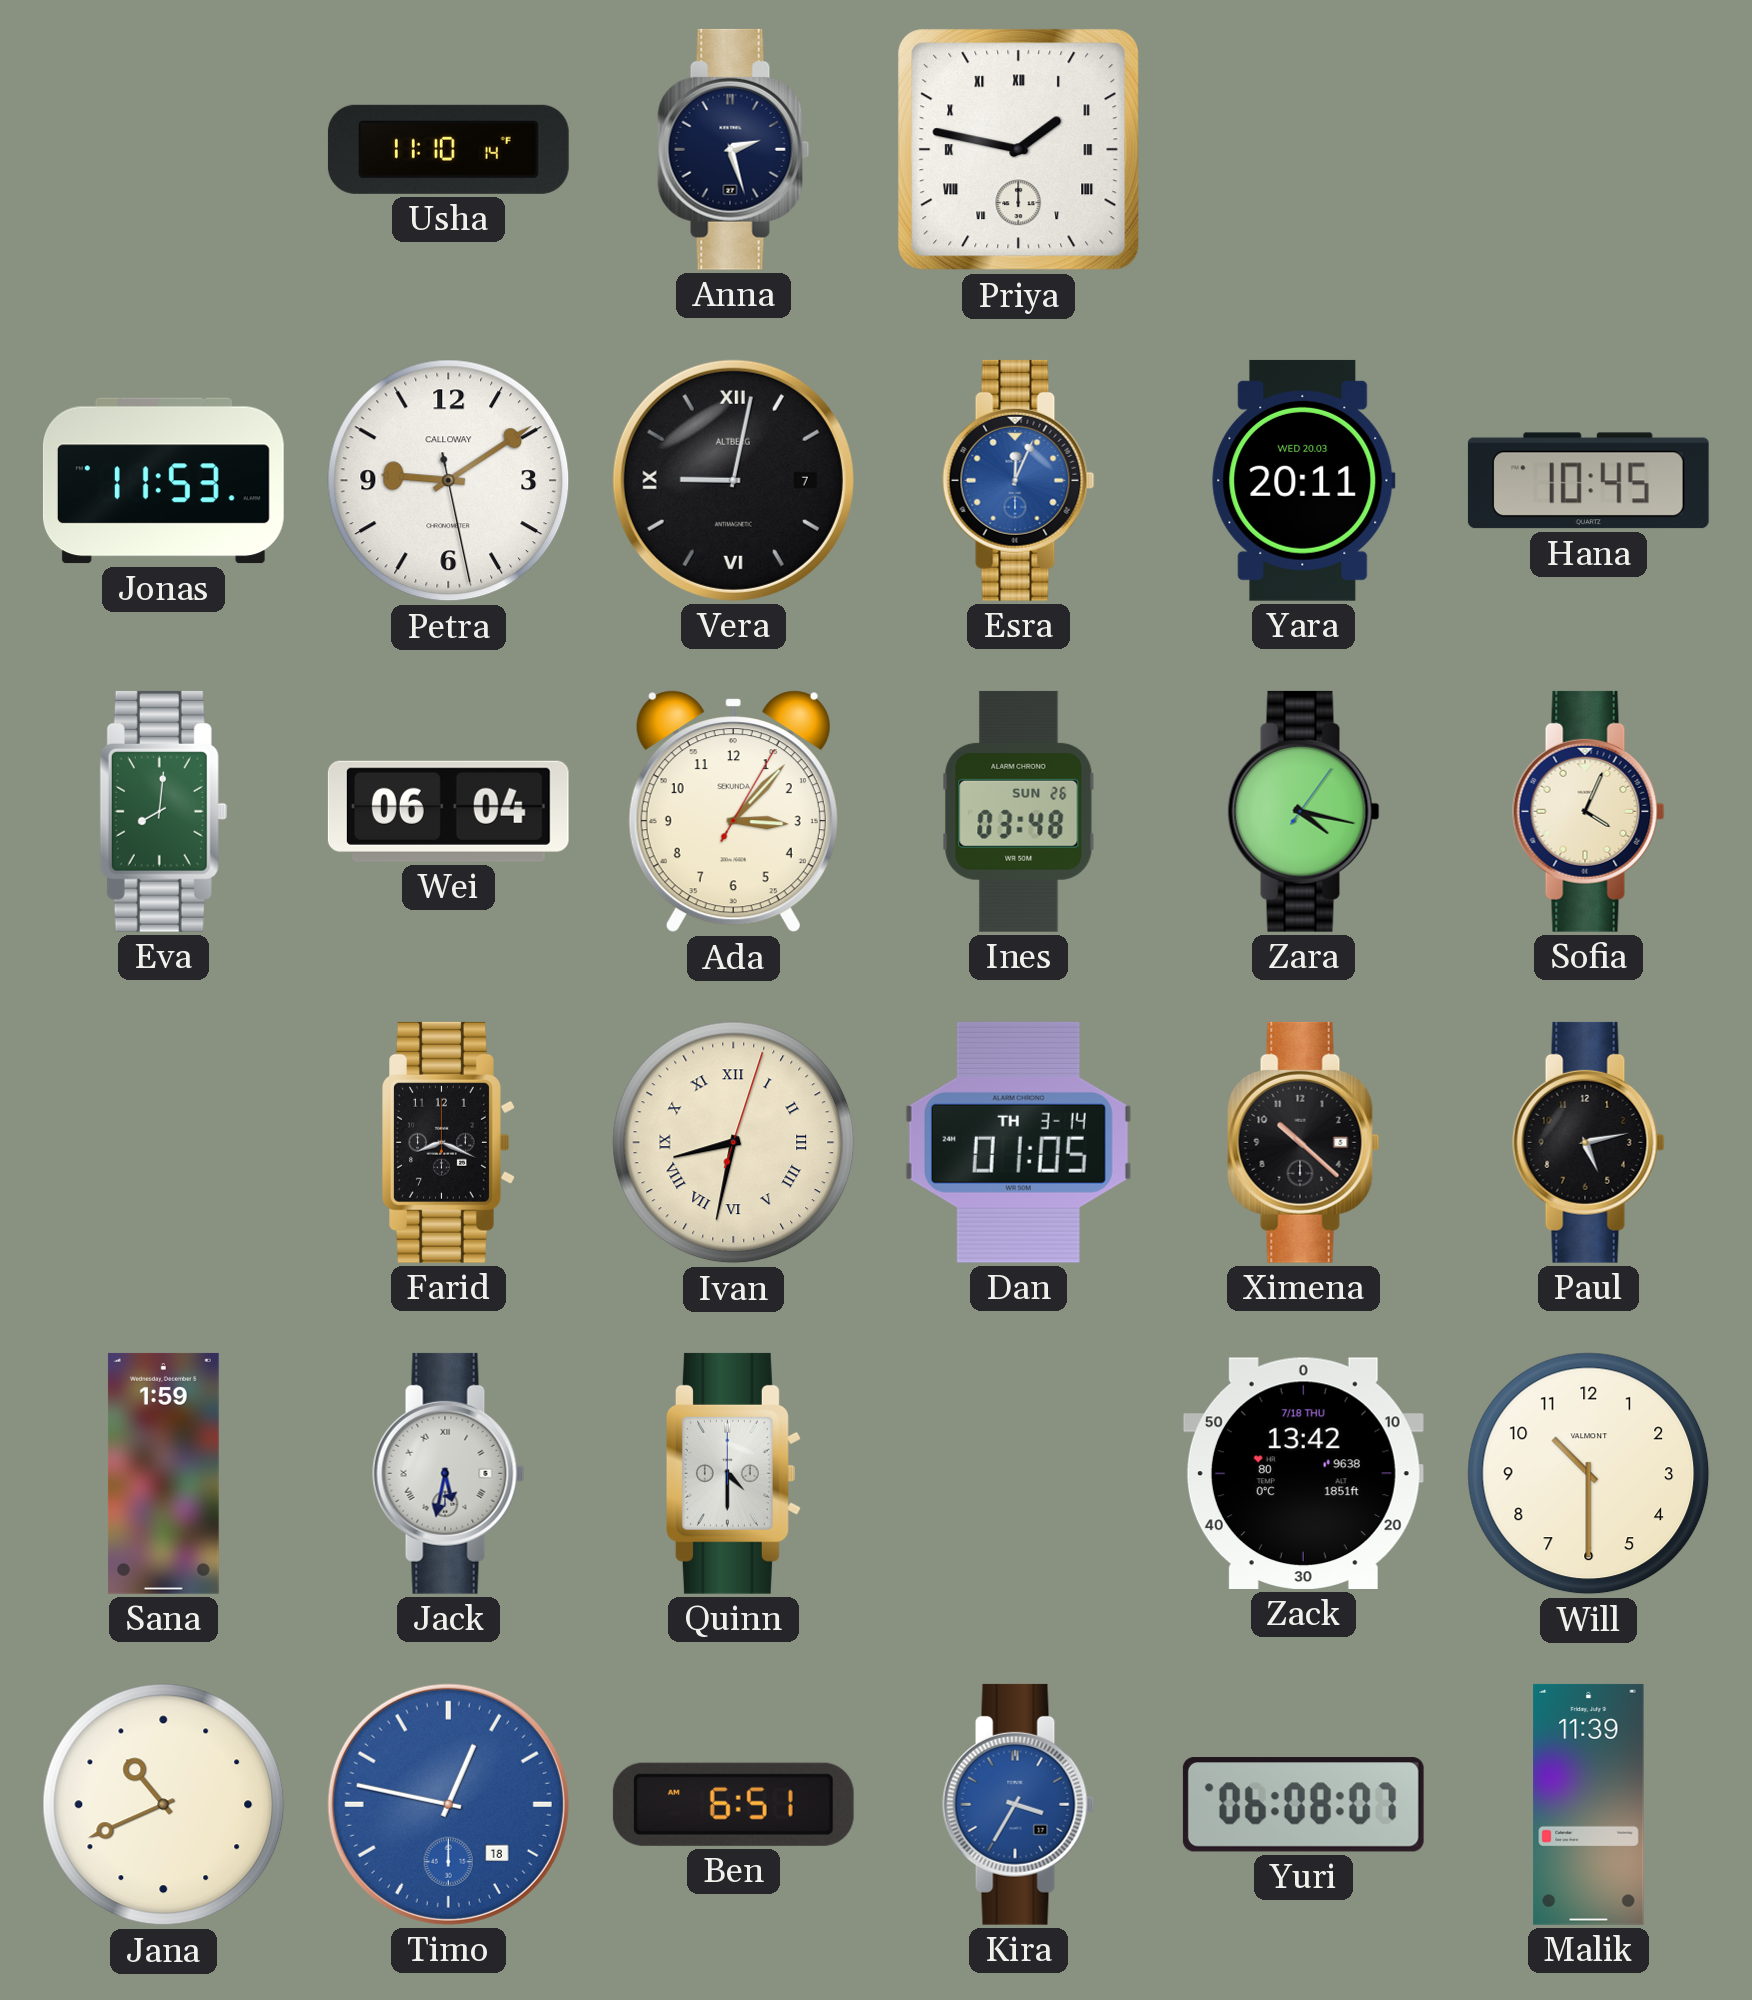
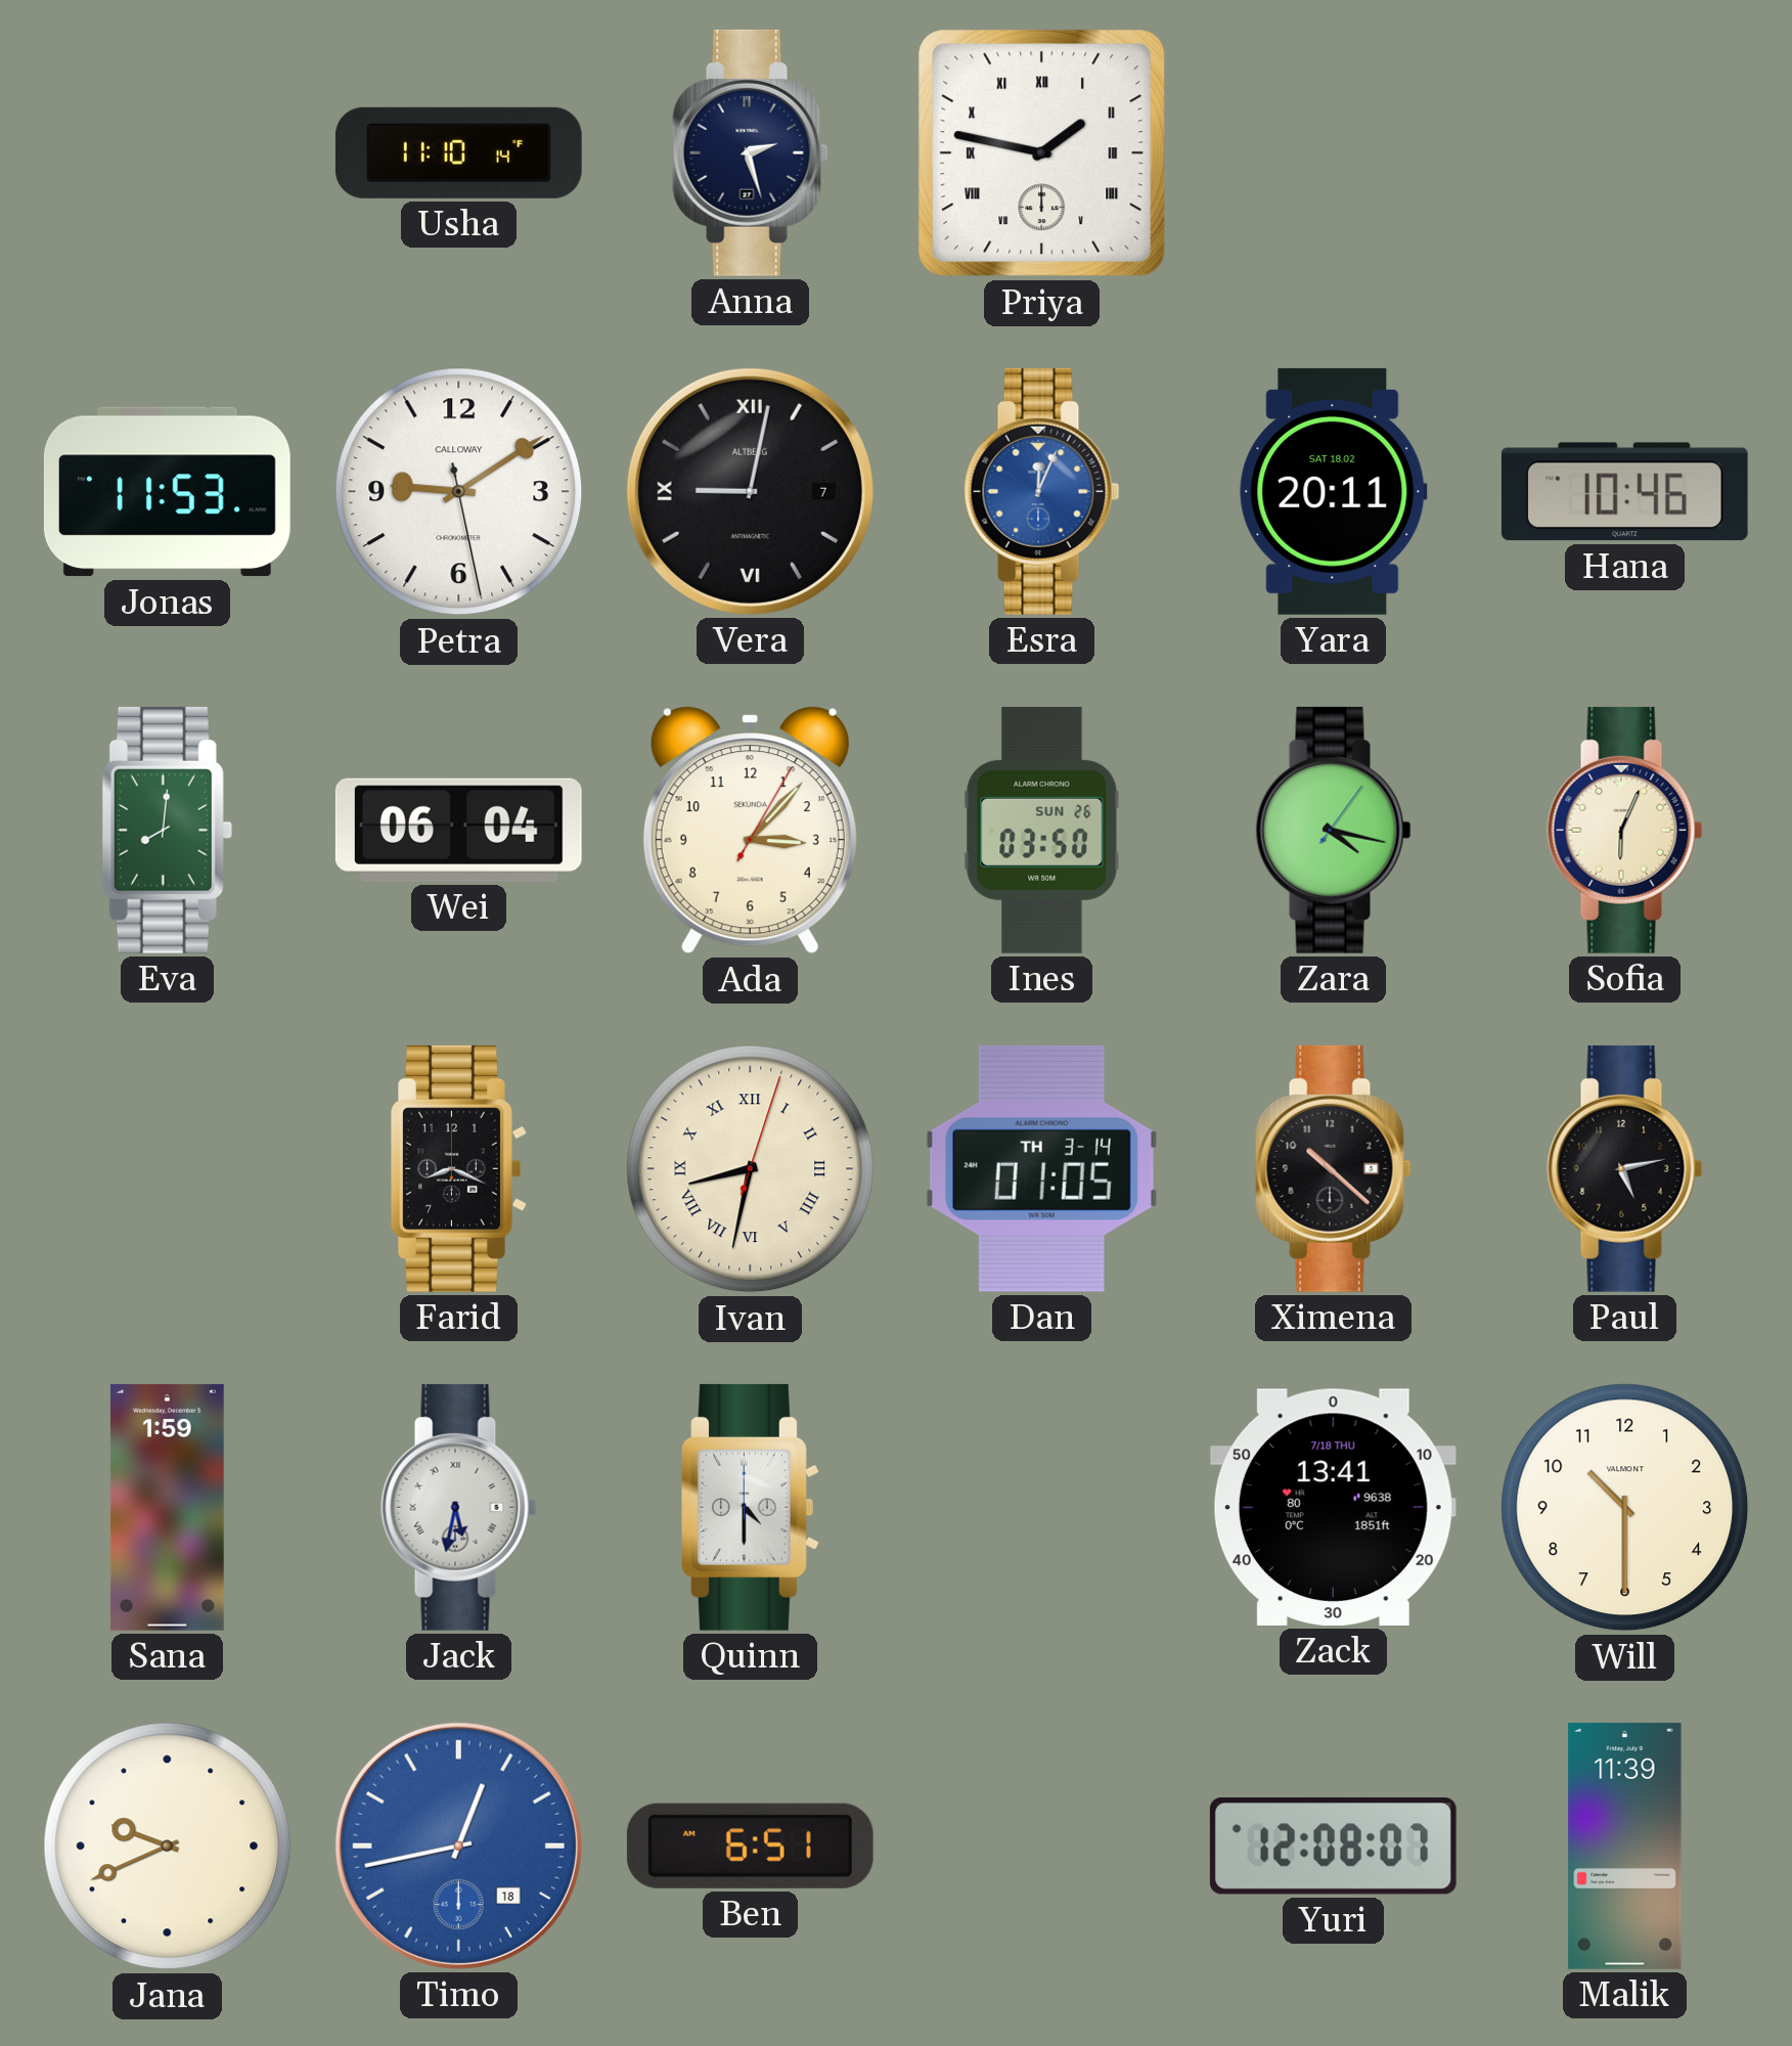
Yara date: WED 20.03 -> SAT 18.02 (1334, 491)
Hana: 10:45 -> 10:46 (1624, 492)
Ines: 03:48 -> 03:50 (1042, 830)
Sofia: 4:04 -> 6:04 (1625, 830)
Zack: 13:42 -> 13:41 (1333, 1507)
Jana: 10:41 -> 9:41 (168, 1847)
Timo: 12:47 -> 12:43 (458, 1845)
Kira: 3:35 -> none (1019, 1804)
Yuri: 06:08 -> 12:08 (1333, 1847)
